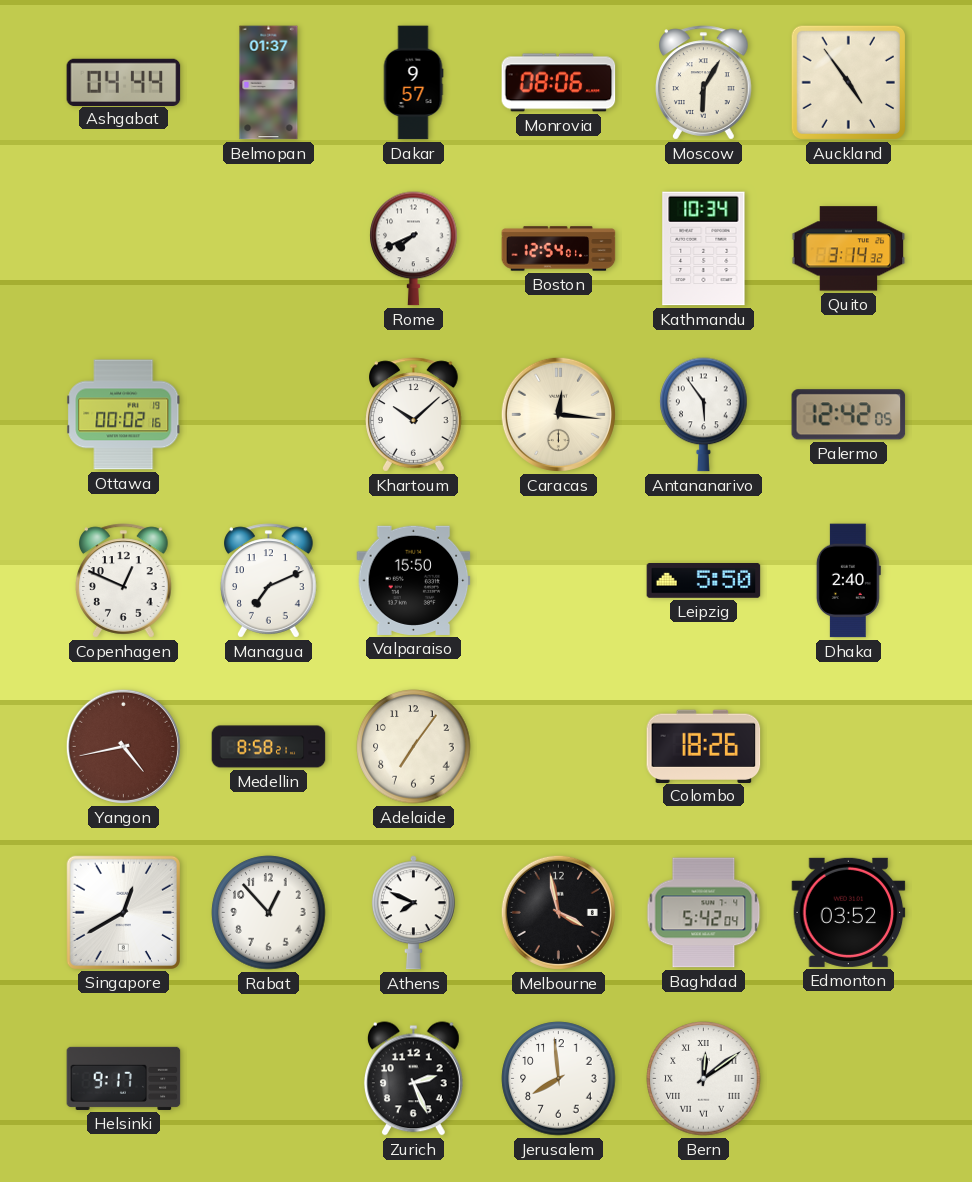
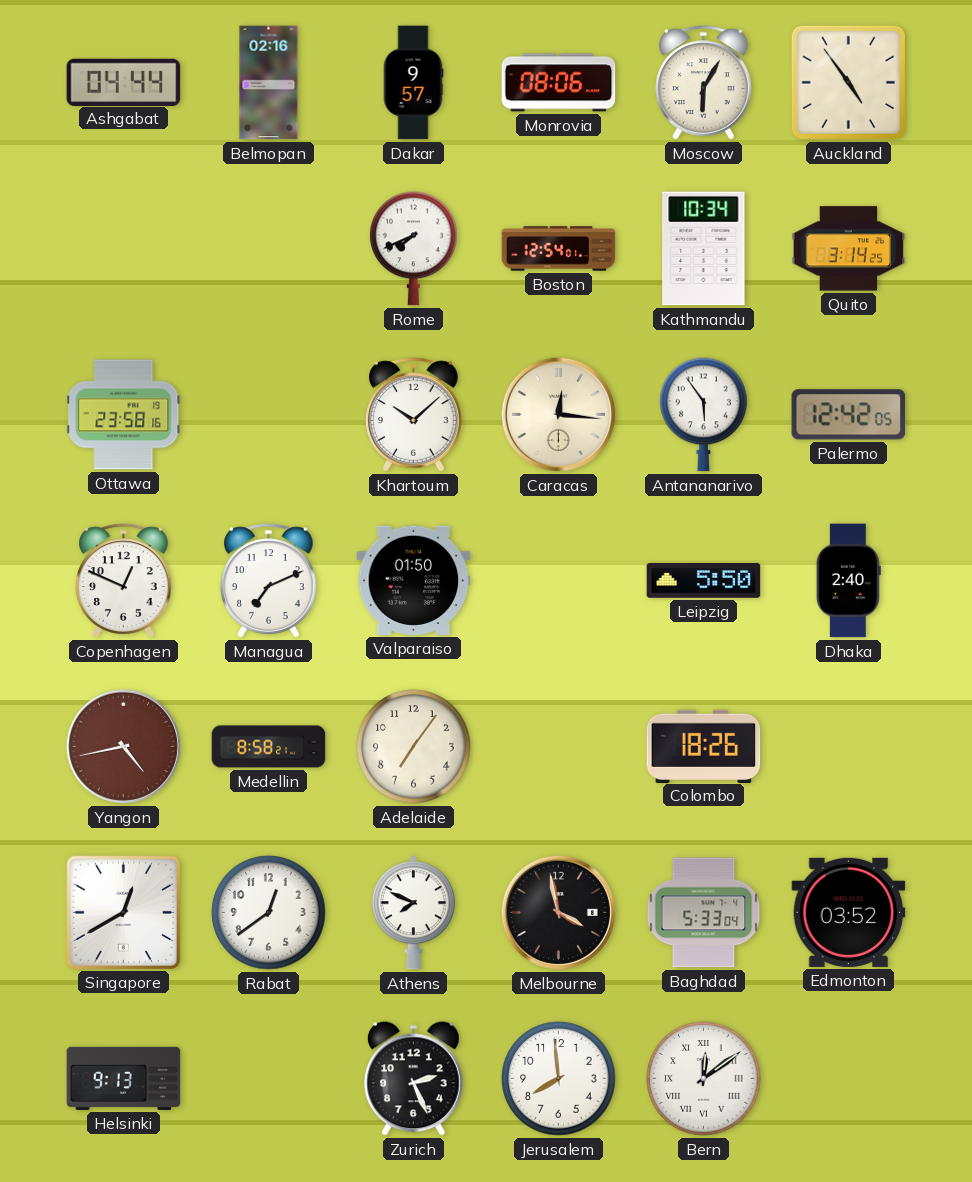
Belmopan: 01:37 -> 02:16 (269, 83)
Quito: 3:14:32 -> 3:14:25 (849, 249)
Ottawa: 00:02 -> 23:58 (124, 415)
Valparaiso: 15:50 -> 01:50 (414, 580)
Rabat: 12:53 -> 12:39 (269, 913)
Baghdad: 5:42 -> 5:33 (704, 913)
Helsinki: 9:17 -> 9:13 (124, 1078)
